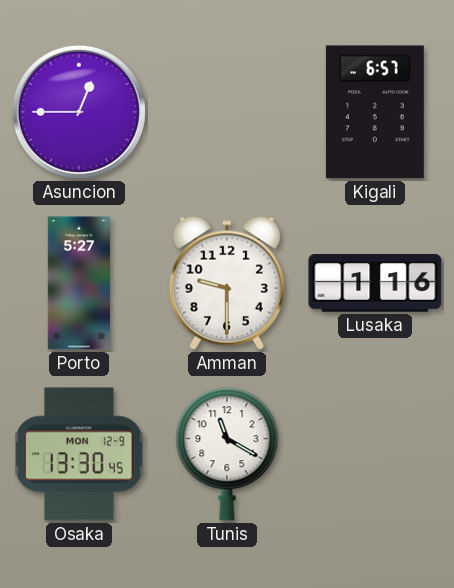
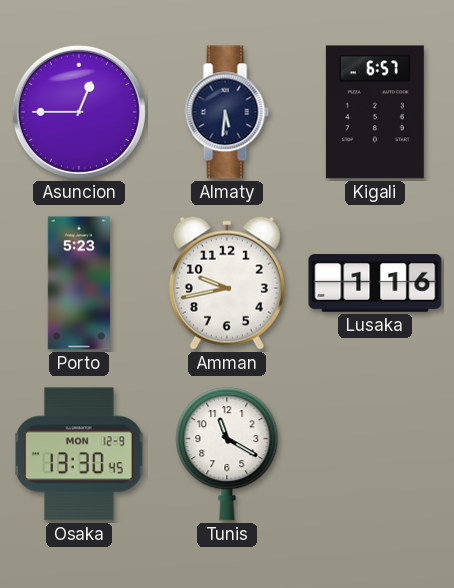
Almaty: none -> 5:31 (227, 112)
Porto: 5:27 -> 5:23 (79, 283)
Amman: 9:30 -> 9:43 (227, 283)
